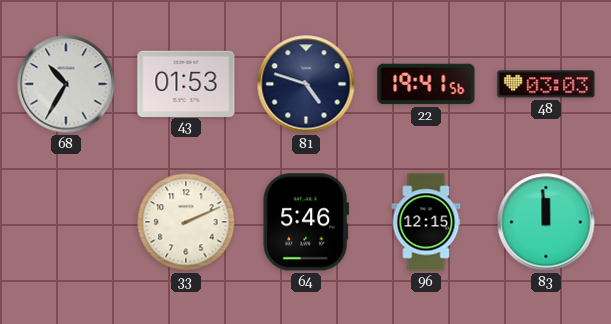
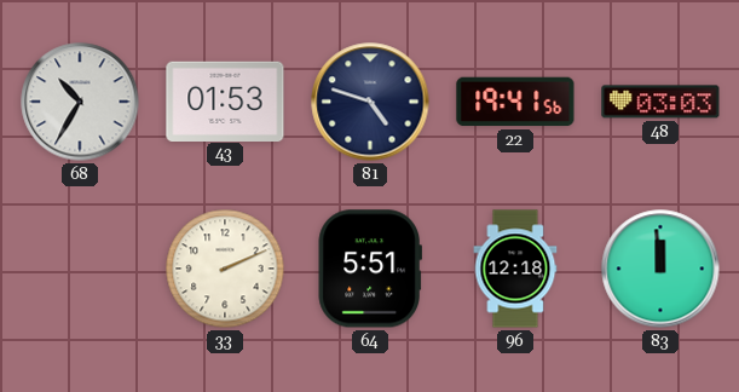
64: 5:46 -> 5:51 (370, 269)
96: 12:15 -> 12:18 (515, 269)
